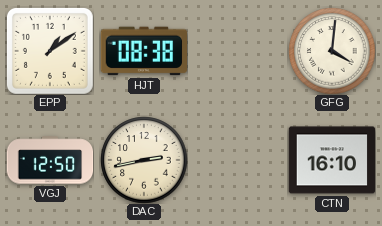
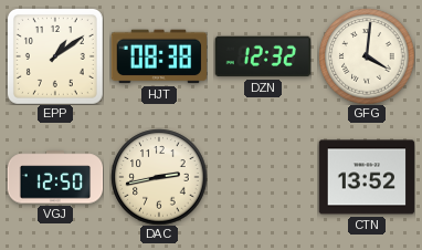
DZN: none -> 12:32 (263, 56)
CTN: 16:10 -> 13:52 (367, 177)
